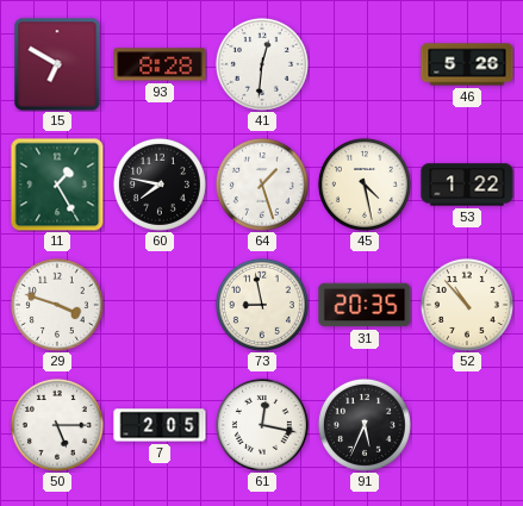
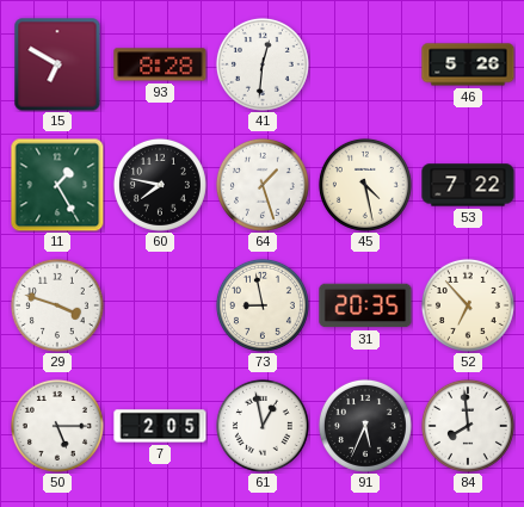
53: 1:22 -> 7:22 (468, 185)
52: 10:53 -> 6:53 (468, 305)
61: 12:17 -> 12:58 (263, 426)
84: none -> 7:59 (468, 426)
